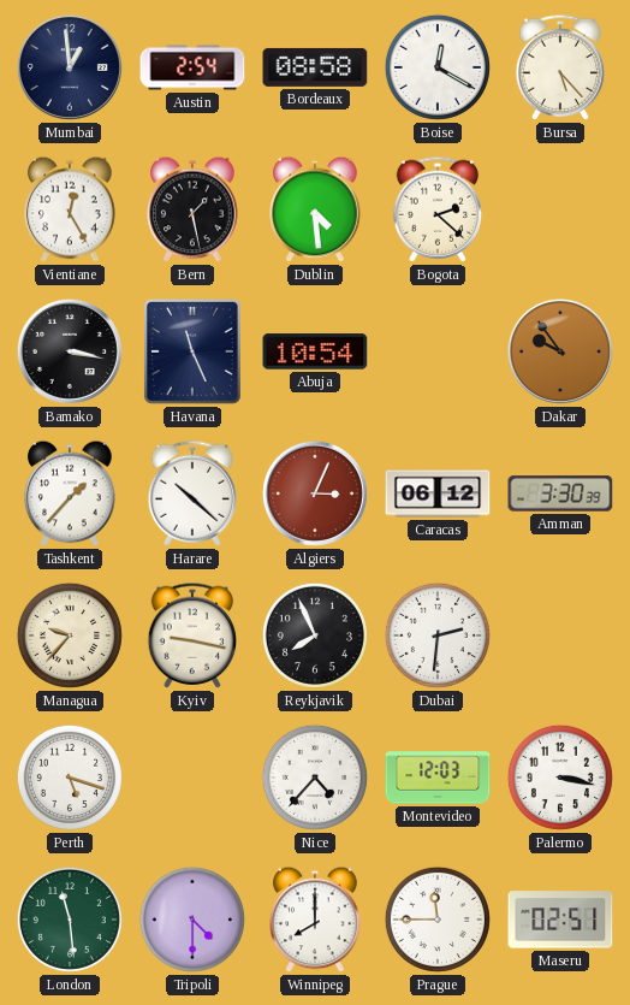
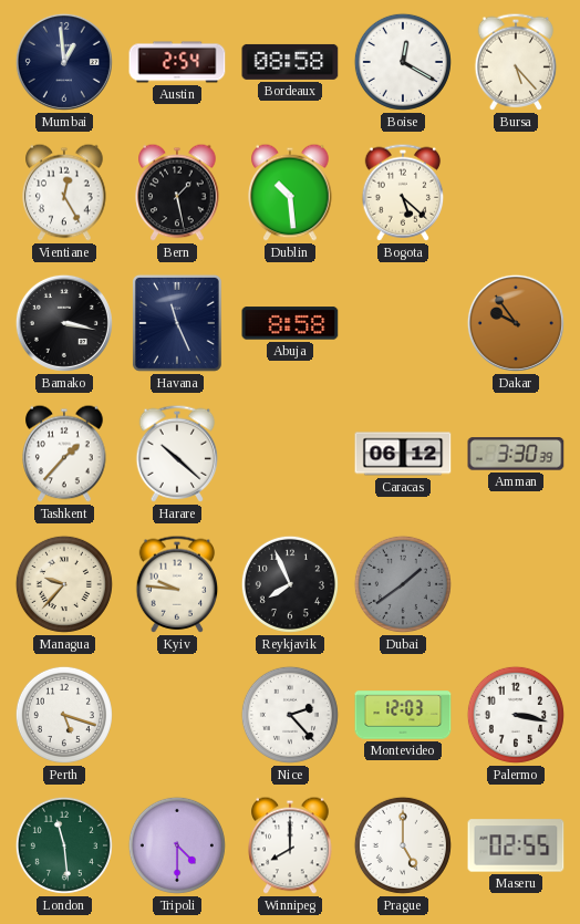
Dublin: 4:29 -> 10:29 (290, 193)
Bogota: 2:22 -> 5:22 (403, 193)
Abuja: 10:54 -> 8:58 (290, 323)
Algiers: 3:04 -> none (315, 493)
Kyiv: 9:17 -> 9:46 (177, 584)
Dubai: 2:31 -> 1:39 (403, 584)
Dubai dial: white -> grey (403, 584)
Nice: 4:37 -> 2:23 (290, 715)
Prague: 11:45 -> 5:00 (403, 845)
Maseru: 02:51 -> 02:55 (516, 845)
